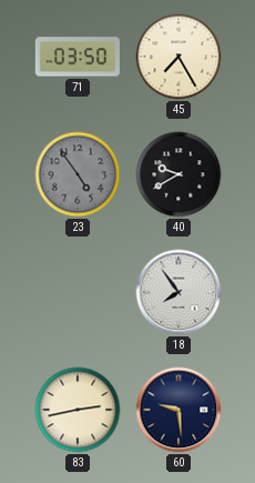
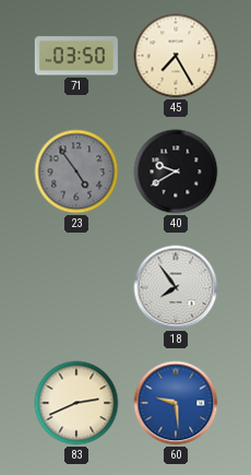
83: 2:43 -> 2:41 (76, 403)
60 dial: navy -> blue (176, 403)
